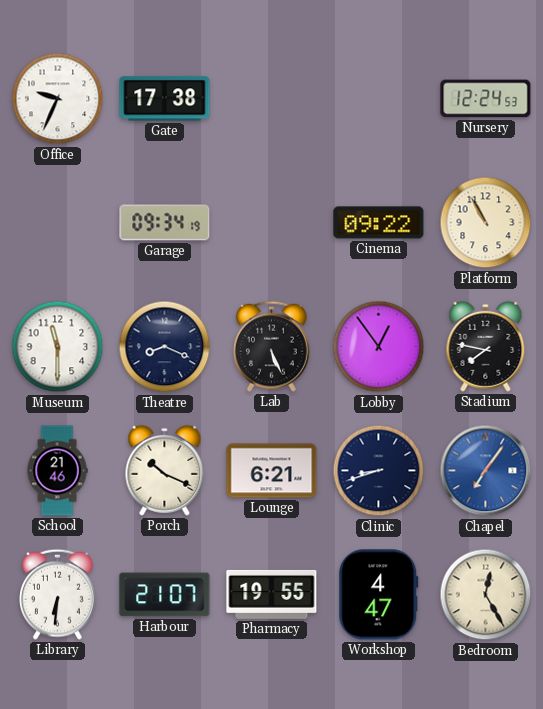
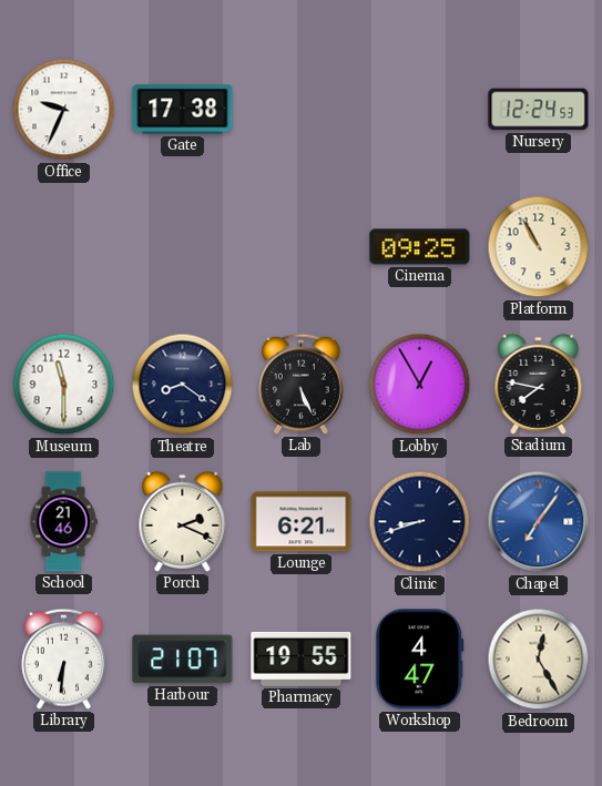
Garage: 09:34 -> none (165, 223)
Cinema: 09:22 -> 09:25 (420, 247)
Theatre: 8:19 -> 8:21 (183, 385)
Lobby: 12:54 -> 12:55 (420, 385)
Porch: 10:19 -> 2:19 (183, 521)
